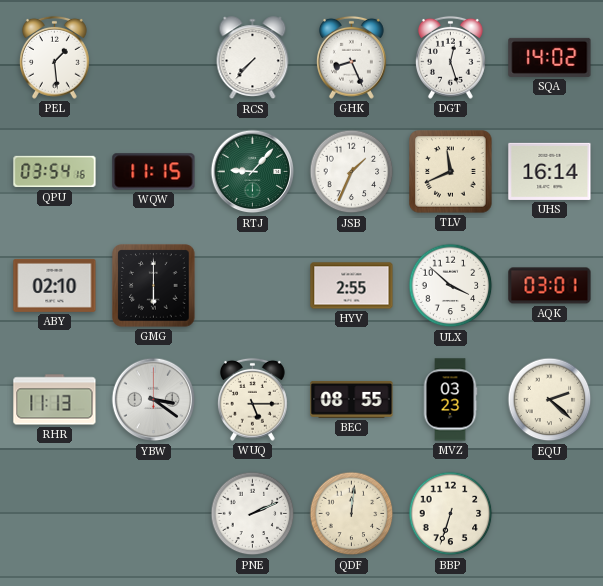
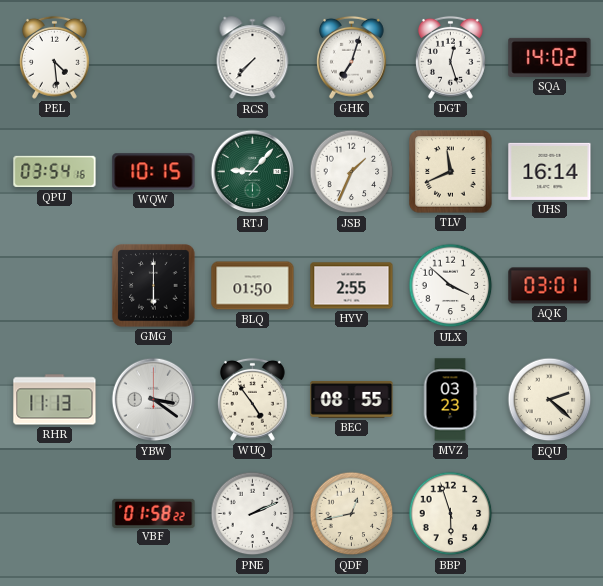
PEL: 1:29 -> 4:29 (54, 57)
GHK: 8:26 -> 7:03 (351, 57)
WQW: 11:15 -> 10:15 (154, 172)
ABY: 02:10 -> none (55, 285)
BLQ: none -> 01:50 (253, 286)
WUQ: 5:15 -> 4:54 (252, 399)
VBF: none -> 01:58 (154, 513)
QDF: 12:01 -> 12:43 (352, 514)
BBP: 6:33 -> 5:57 (451, 514)
